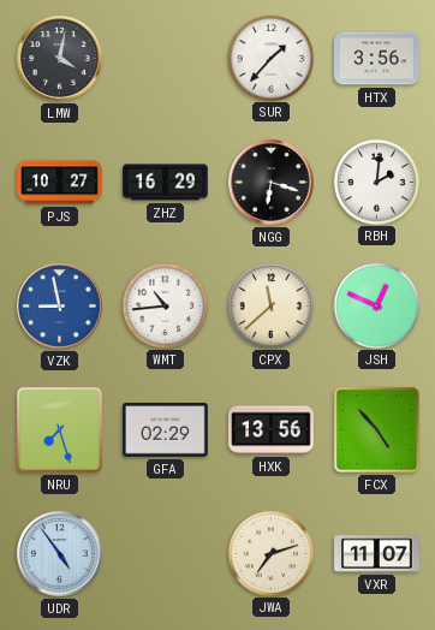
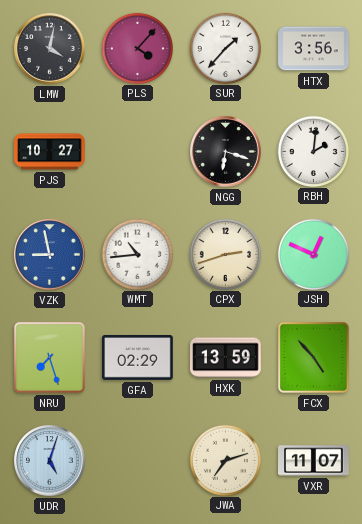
PLS: none -> 4:07 (137, 48)
ZHZ: 16:29 -> none (166, 183)
CPX: 11:38 -> 2:42 (225, 254)
HXK: 13:56 -> 13:59 (226, 358)
UDR: 4:54 -> 5:03 (50, 461)
